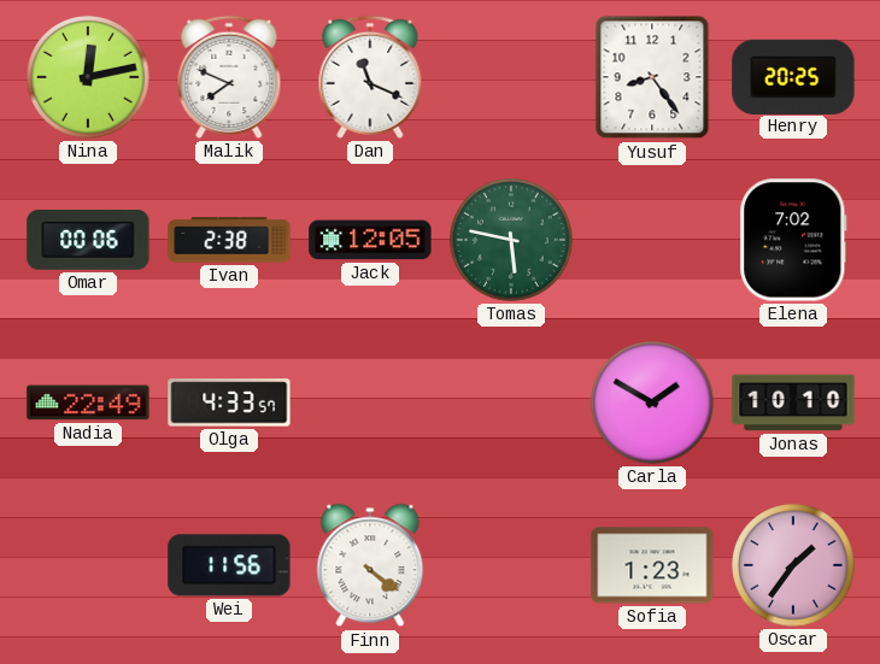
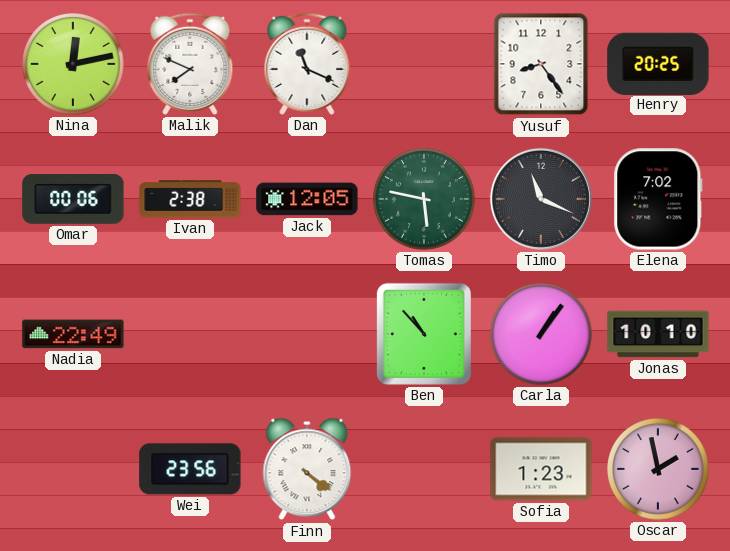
Timo: none -> 11:19 (541, 199)
Olga: 4:33 -> none (229, 402)
Ben: none -> 10:53 (424, 334)
Carla: 1:50 -> 1:06 (541, 334)
Wei: 11:56 -> 23:56 (190, 469)
Oscar: 1:36 -> 1:58 (658, 469)
